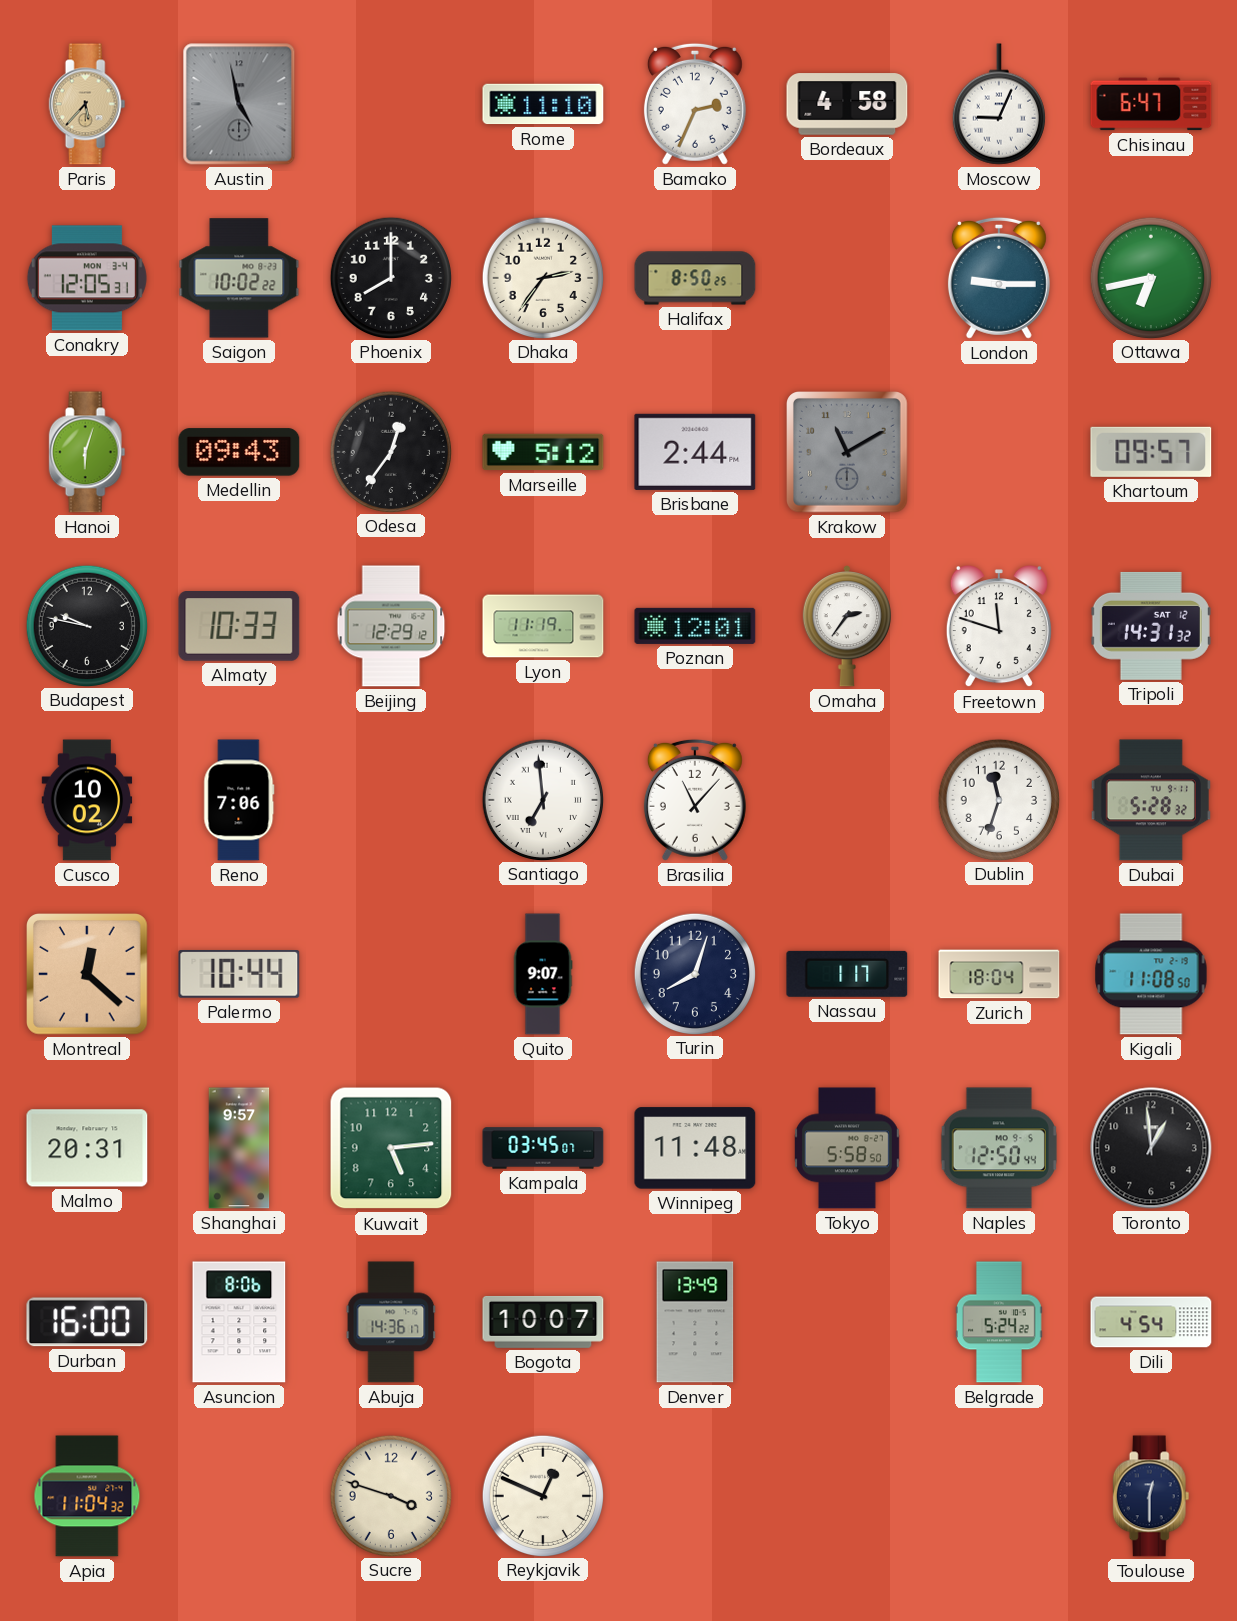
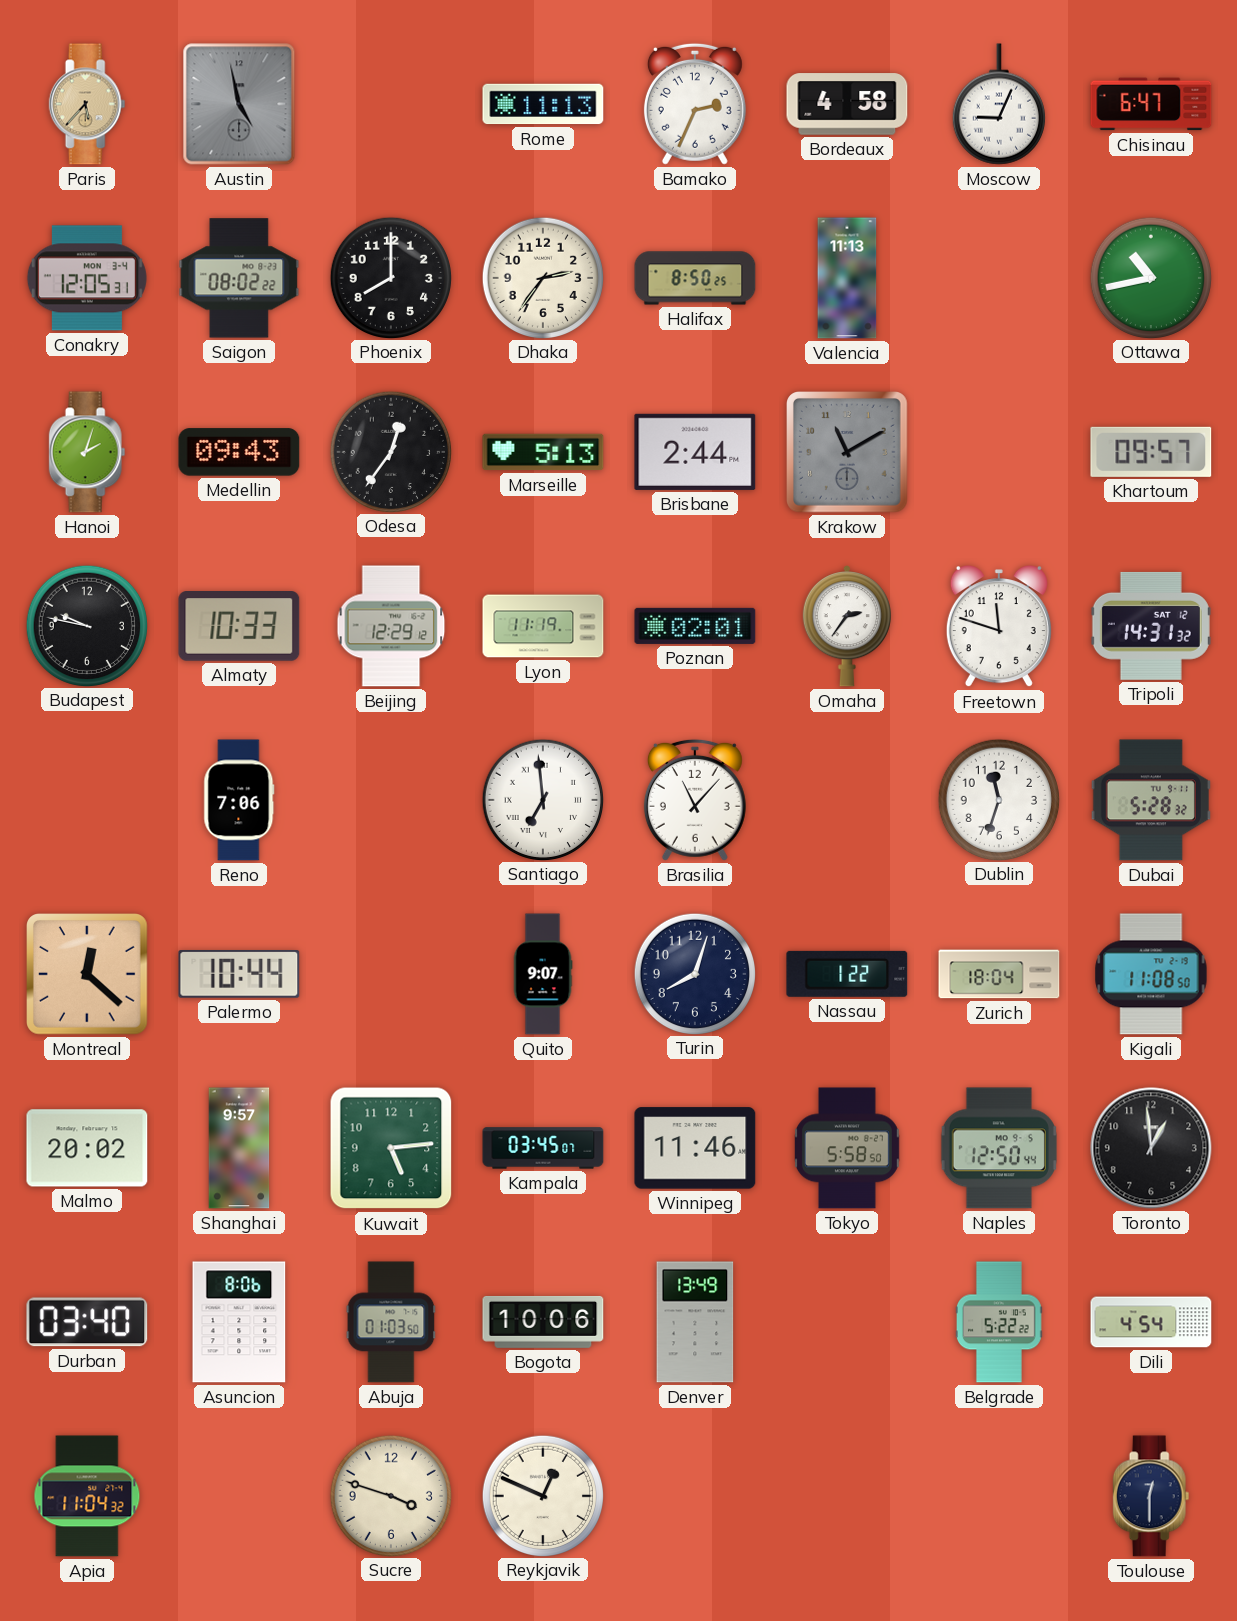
Rome: 11:10 -> 11:13 (543, 104)
Saigon: 10:02 -> 08:02 (239, 278)
Valencia: none -> 11:13 (847, 278)
London: 9:15 -> none (999, 278)
Ottawa: 6:43 -> 10:43 (1150, 277)
Hanoi: 6:03 -> 2:03 (87, 452)
Marseille: 5:12 -> 5:13 (543, 452)
Poznan: 12:01 -> 02:01 (695, 626)
Cusco: 10:02 -> none (87, 800)
Nassau: 1:17 -> 1:22 (847, 974)
Malmo: 20:31 -> 20:02 (87, 1148)
Winnipeg: 11:48 -> 11:46 (695, 1148)
Durban: 16:00 -> 03:40 (87, 1322)
Abuja: 14:36 -> 01:03 (391, 1322)
Bogota: 10:07 -> 10:06 (543, 1322)
Belgrade: 5:24 -> 5:22 (999, 1322)
